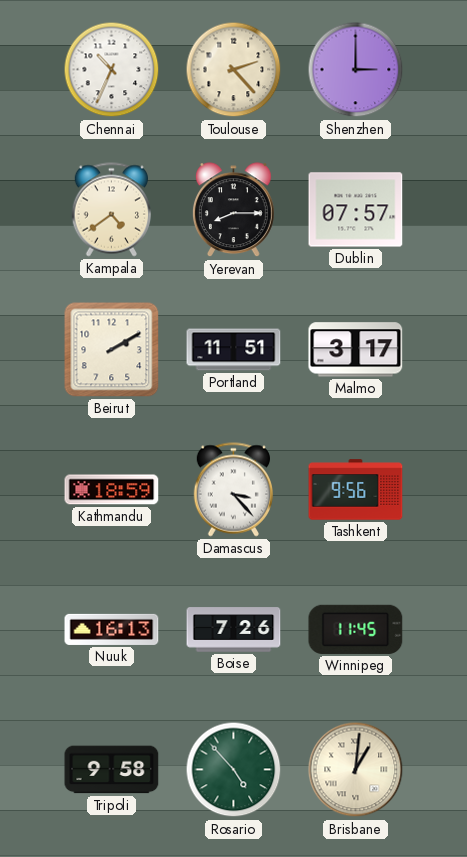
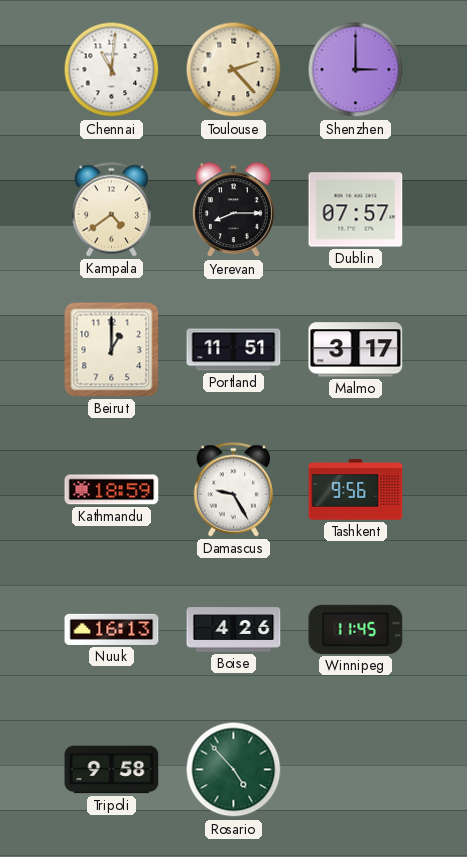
Chennai: 10:34 -> 11:01 (112, 70)
Beirut: 2:10 -> 1:00 (112, 350)
Damascus: 3:23 -> 9:25 (233, 490)
Boise: 7:26 -> 4:26 (234, 630)
Brisbane: 1:01 -> none (356, 770)
